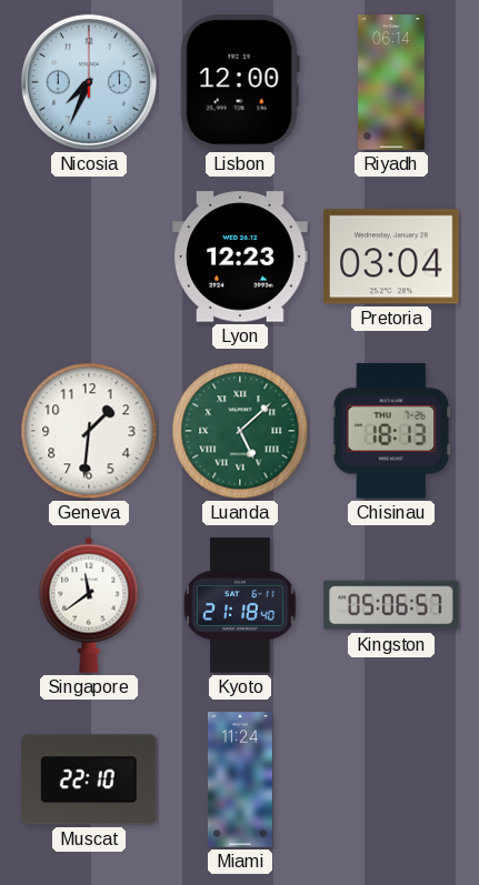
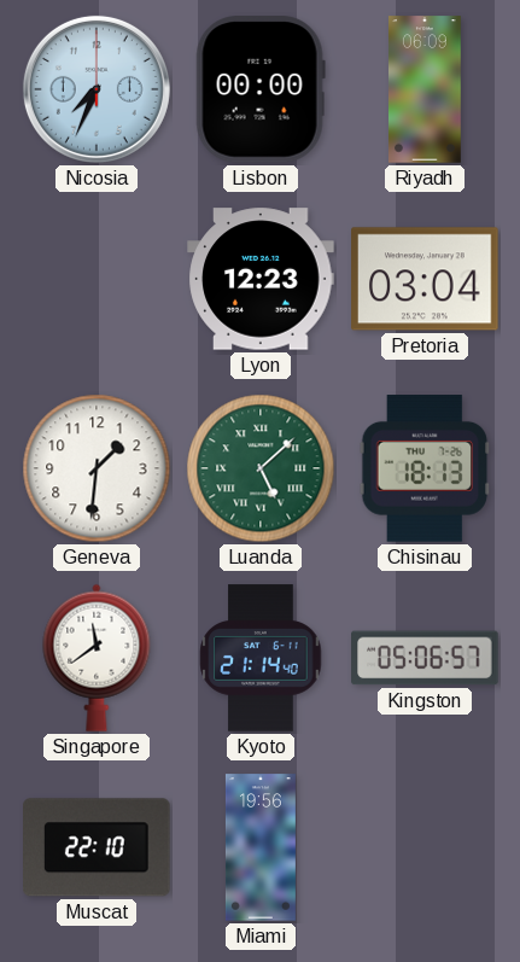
Lisbon: 12:00 -> 00:00 (261, 89)
Riyadh: 06:14 -> 06:09 (426, 89)
Kyoto: 21:18 -> 21:14 (261, 658)
Miami: 11:24 -> 19:56 (261, 847)
